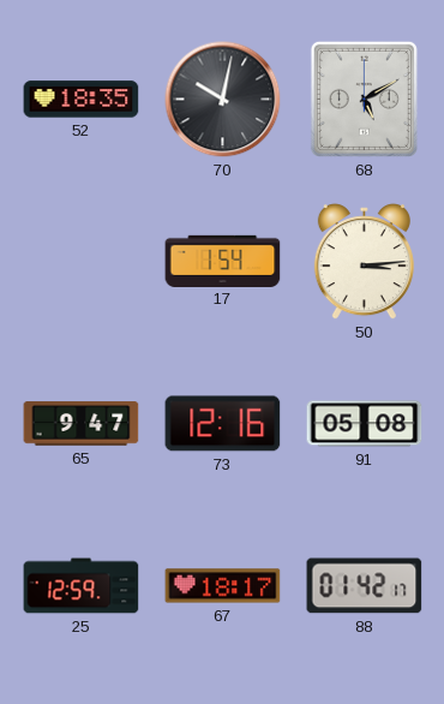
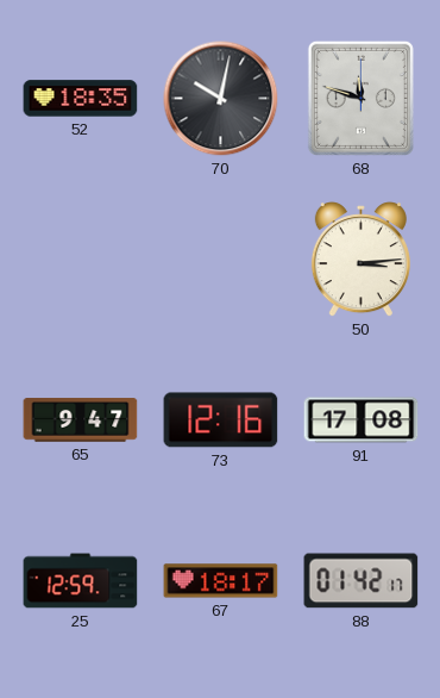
68: 5:10 -> 11:48 (360, 98)
17: 1:54 -> none (223, 261)
91: 05:08 -> 17:08 (362, 420)
